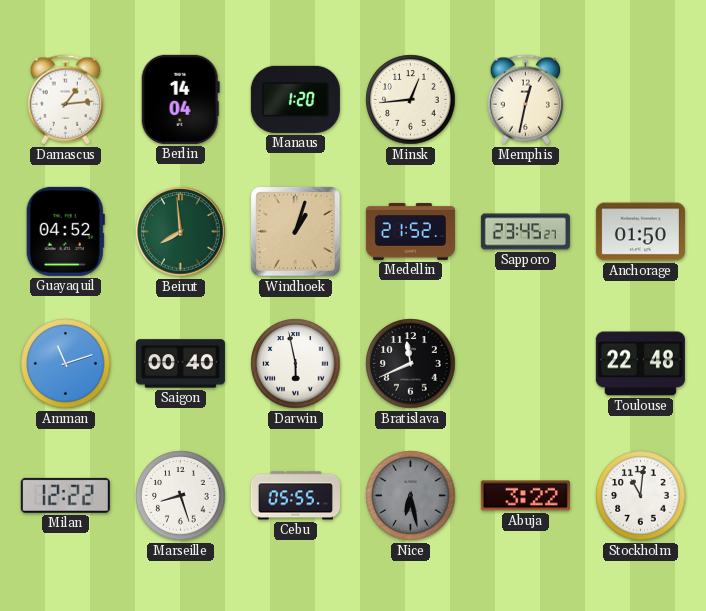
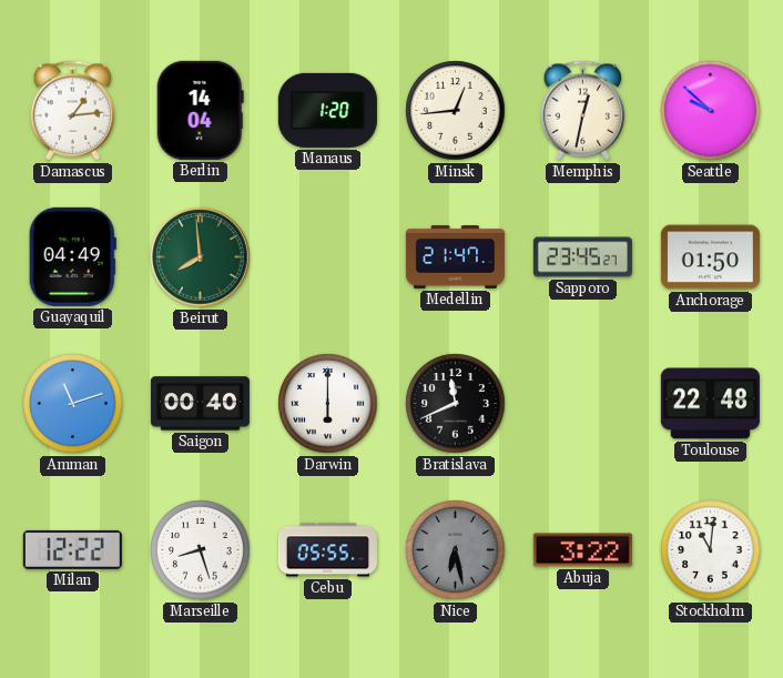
Seattle: none -> 9:52 (711, 111)
Guayaquil: 04:52 -> 04:49 (72, 256)
Windhoek: 1:03 -> none (296, 232)
Medellin: 21:52 -> 21:47 (455, 257)
Darwin: 5:58 -> 6:00 (328, 404)
